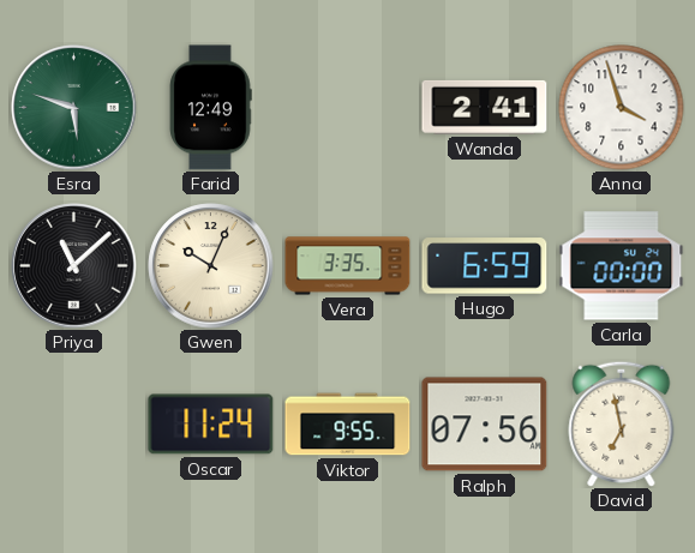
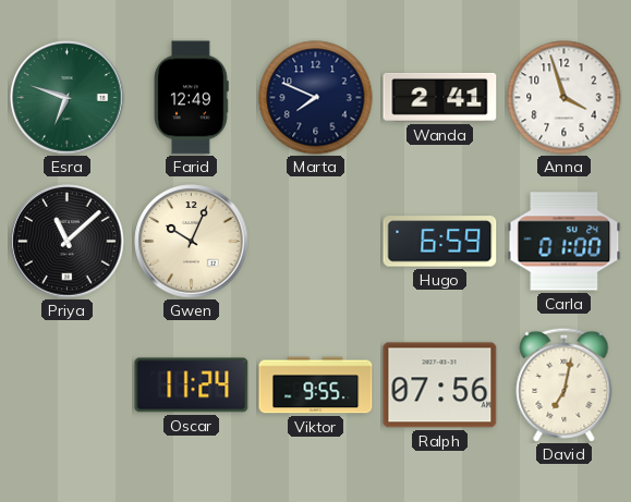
Esra: 5:48 -> 6:48 (68, 98)
Marta: none -> 7:49 (316, 98)
Vera: 3:35 -> none (348, 266)
Carla: 00:00 -> 01:00 (565, 242)
David: 6:58 -> 7:02 (565, 384)
